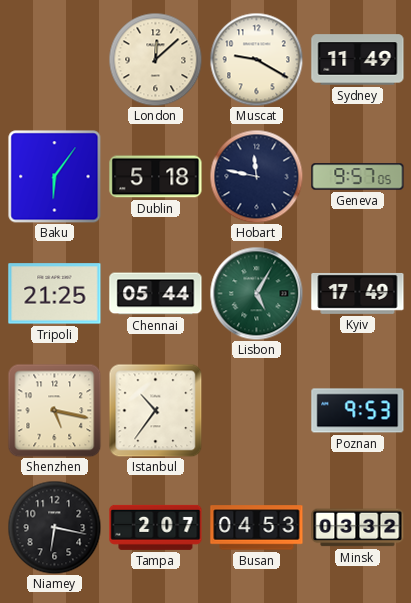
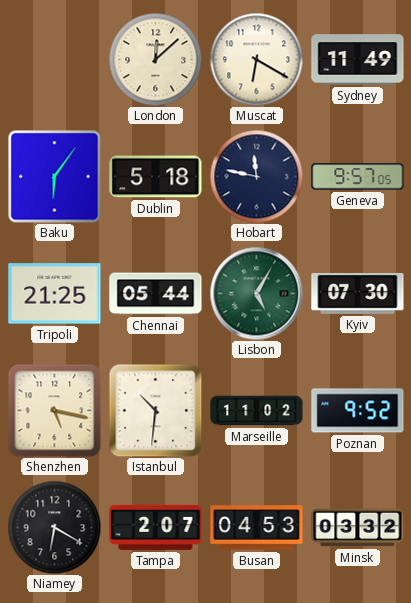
Muscat: 9:20 -> 6:20 (256, 59)
Kyiv: 17:49 -> 07:30 (358, 293)
Istanbul: 10:36 -> 10:31 (155, 410)
Marseille: none -> 11:02 (257, 411)
Poznan: 9:53 -> 9:52 (358, 411)
Niamey: 6:17 -> 6:20 (54, 527)
